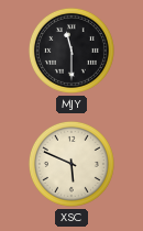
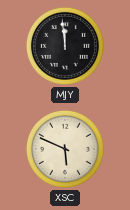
MJY: 11:30 -> 11:59 (65, 46)
